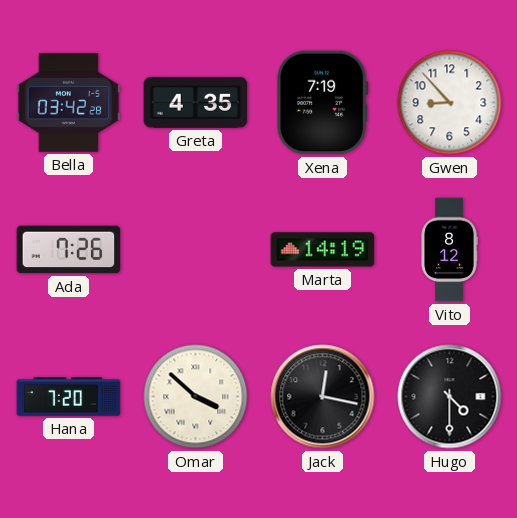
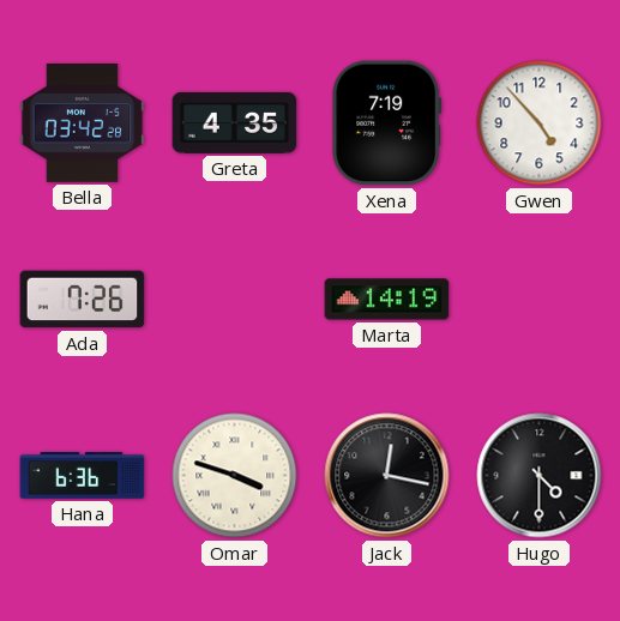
Gwen: 8:53 -> 4:53 (540, 123)
Vito: 8:12 -> none (449, 250)
Hana: 7:20 -> 6:36 (83, 476)
Omar: 3:52 -> 3:48 (235, 476)
